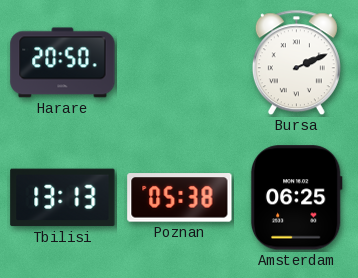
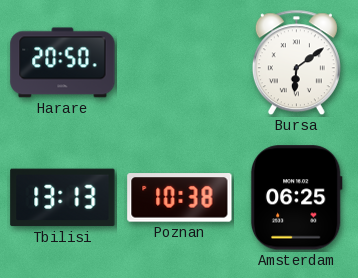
Bursa: 2:11 -> 6:09 (296, 63)
Poznan: 05:38 -> 10:38 (180, 198)
